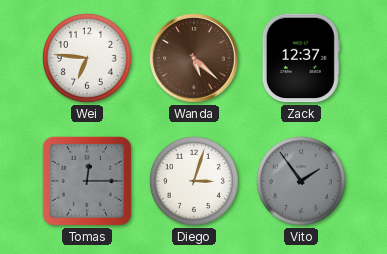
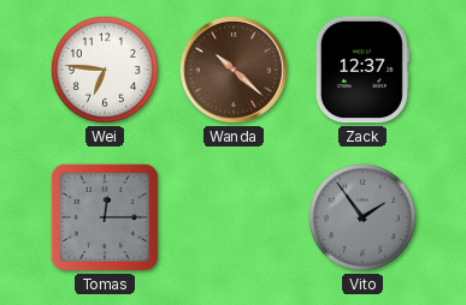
Wanda: 5:22 -> 10:22 (234, 70)
Diego: 3:03 -> none (194, 181)
